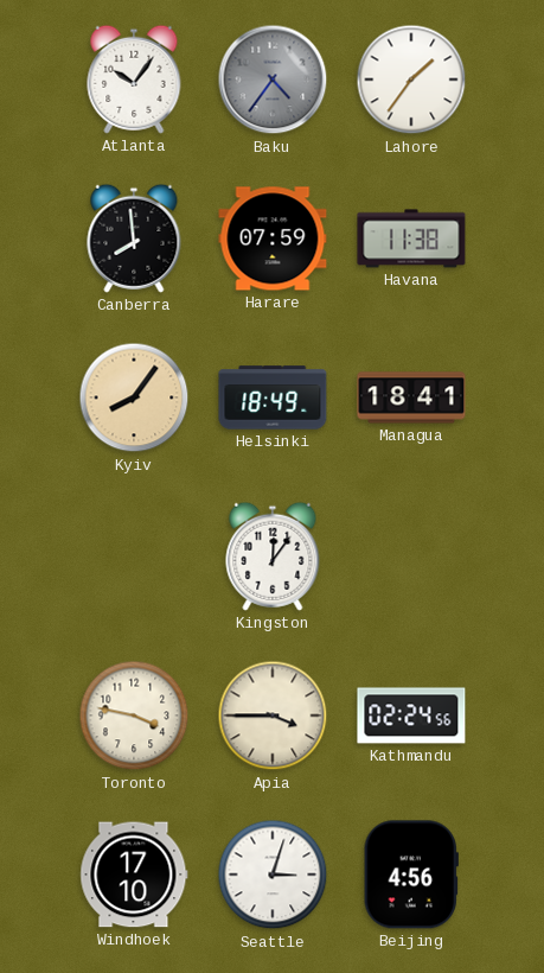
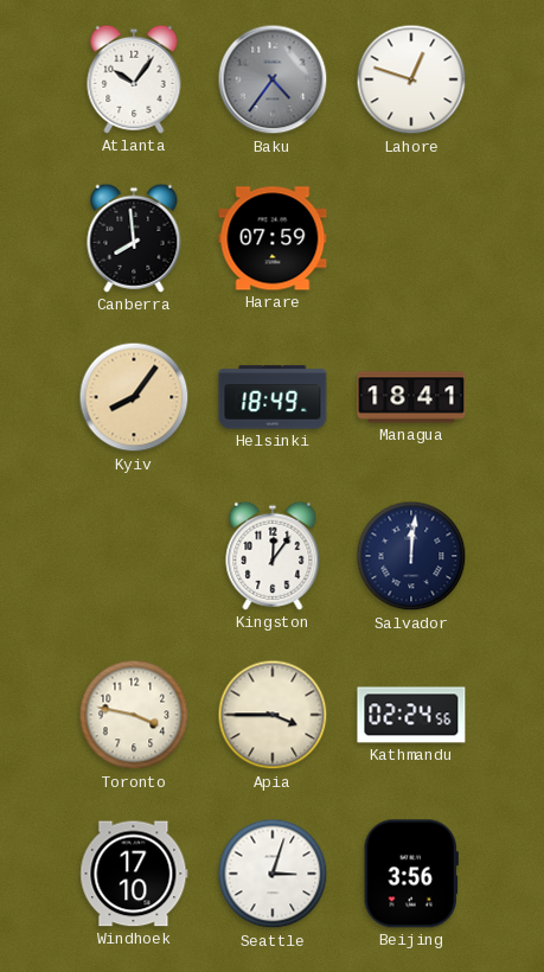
Lahore: 1:36 -> 12:48 (411, 79)
Havana: 11:38 -> none (411, 239)
Salvador: none -> 12:01 (411, 556)
Beijing: 4:56 -> 3:56 (411, 874)
